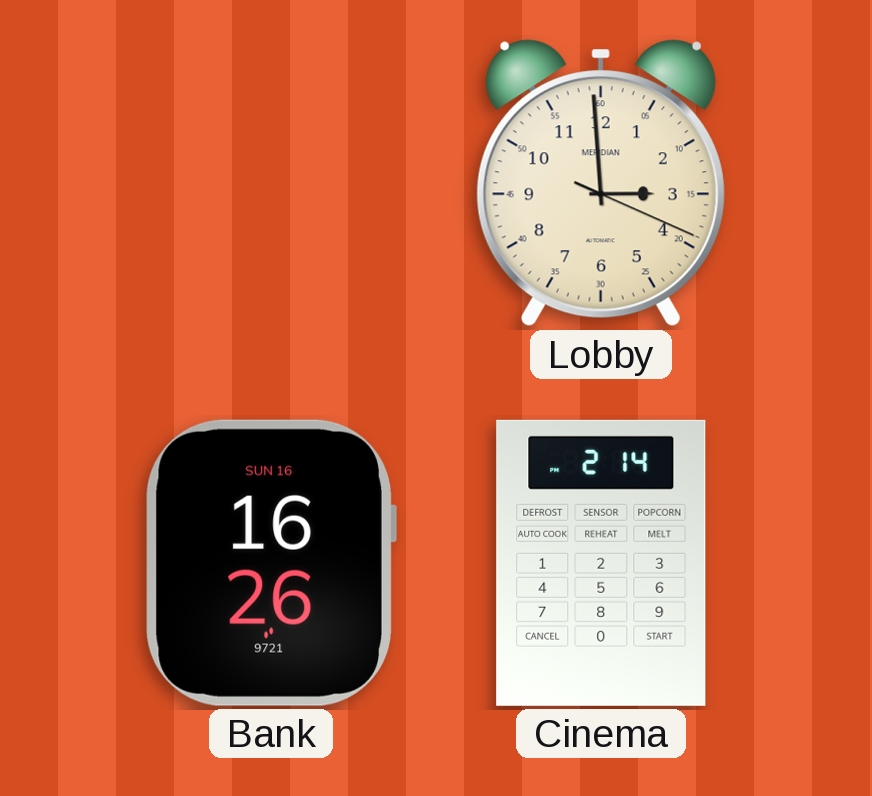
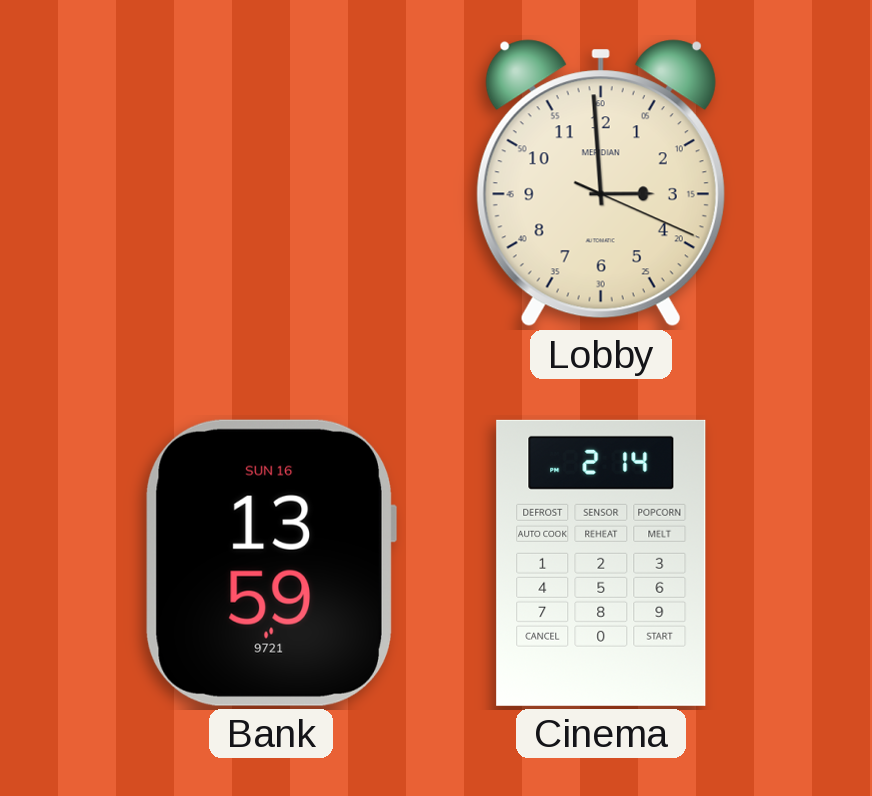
Bank: 16:26 -> 13:59 (270, 563)
